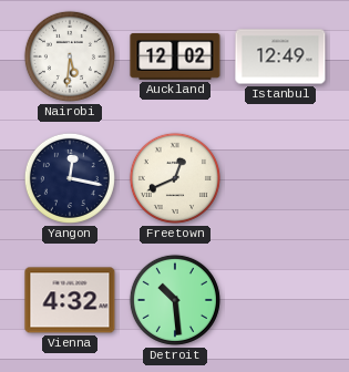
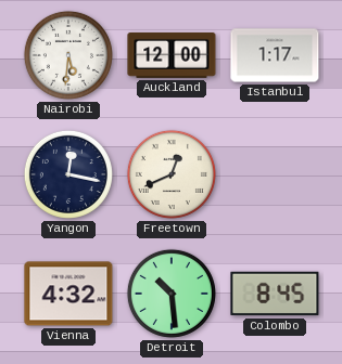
Auckland: 12:02 -> 12:00 (172, 55)
Istanbul: 12:49 -> 1:17 (275, 55)
Colombo: none -> 8:45 (275, 294)
